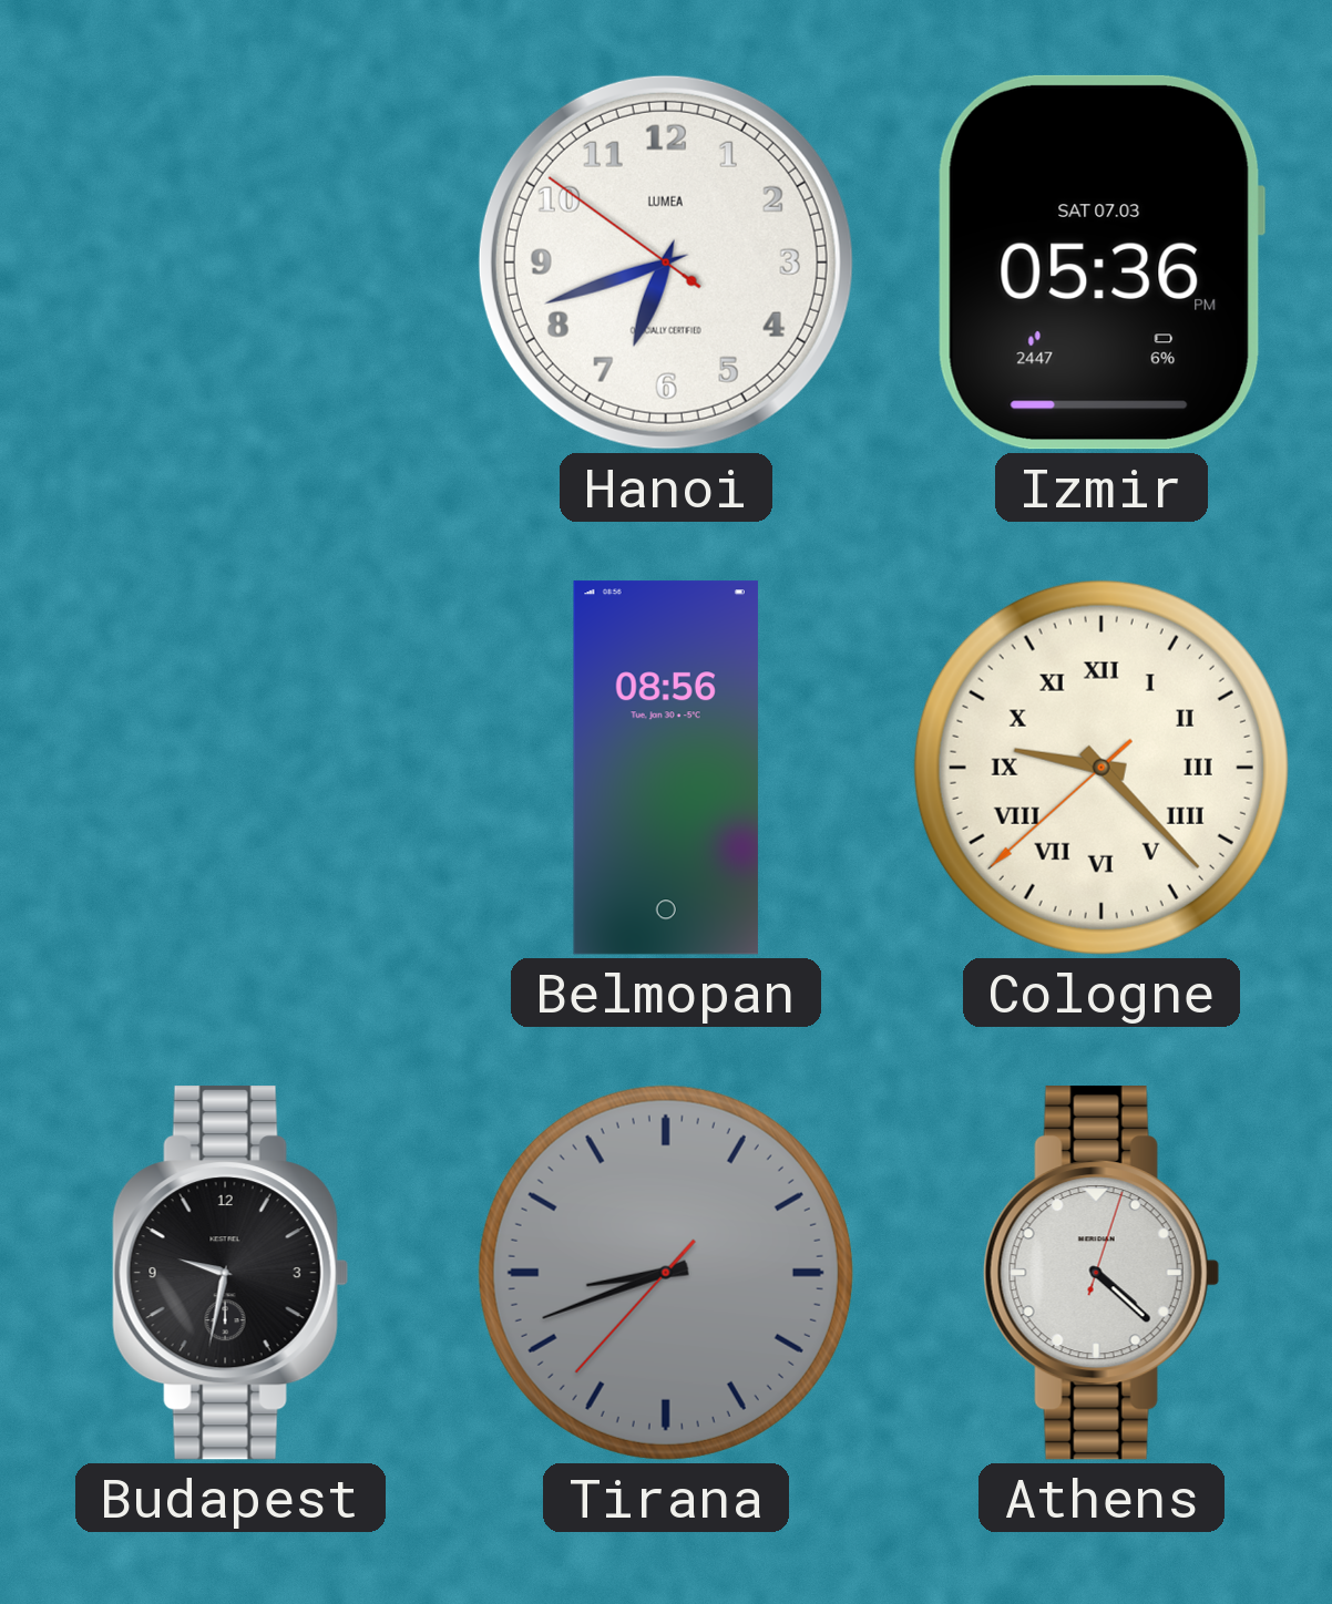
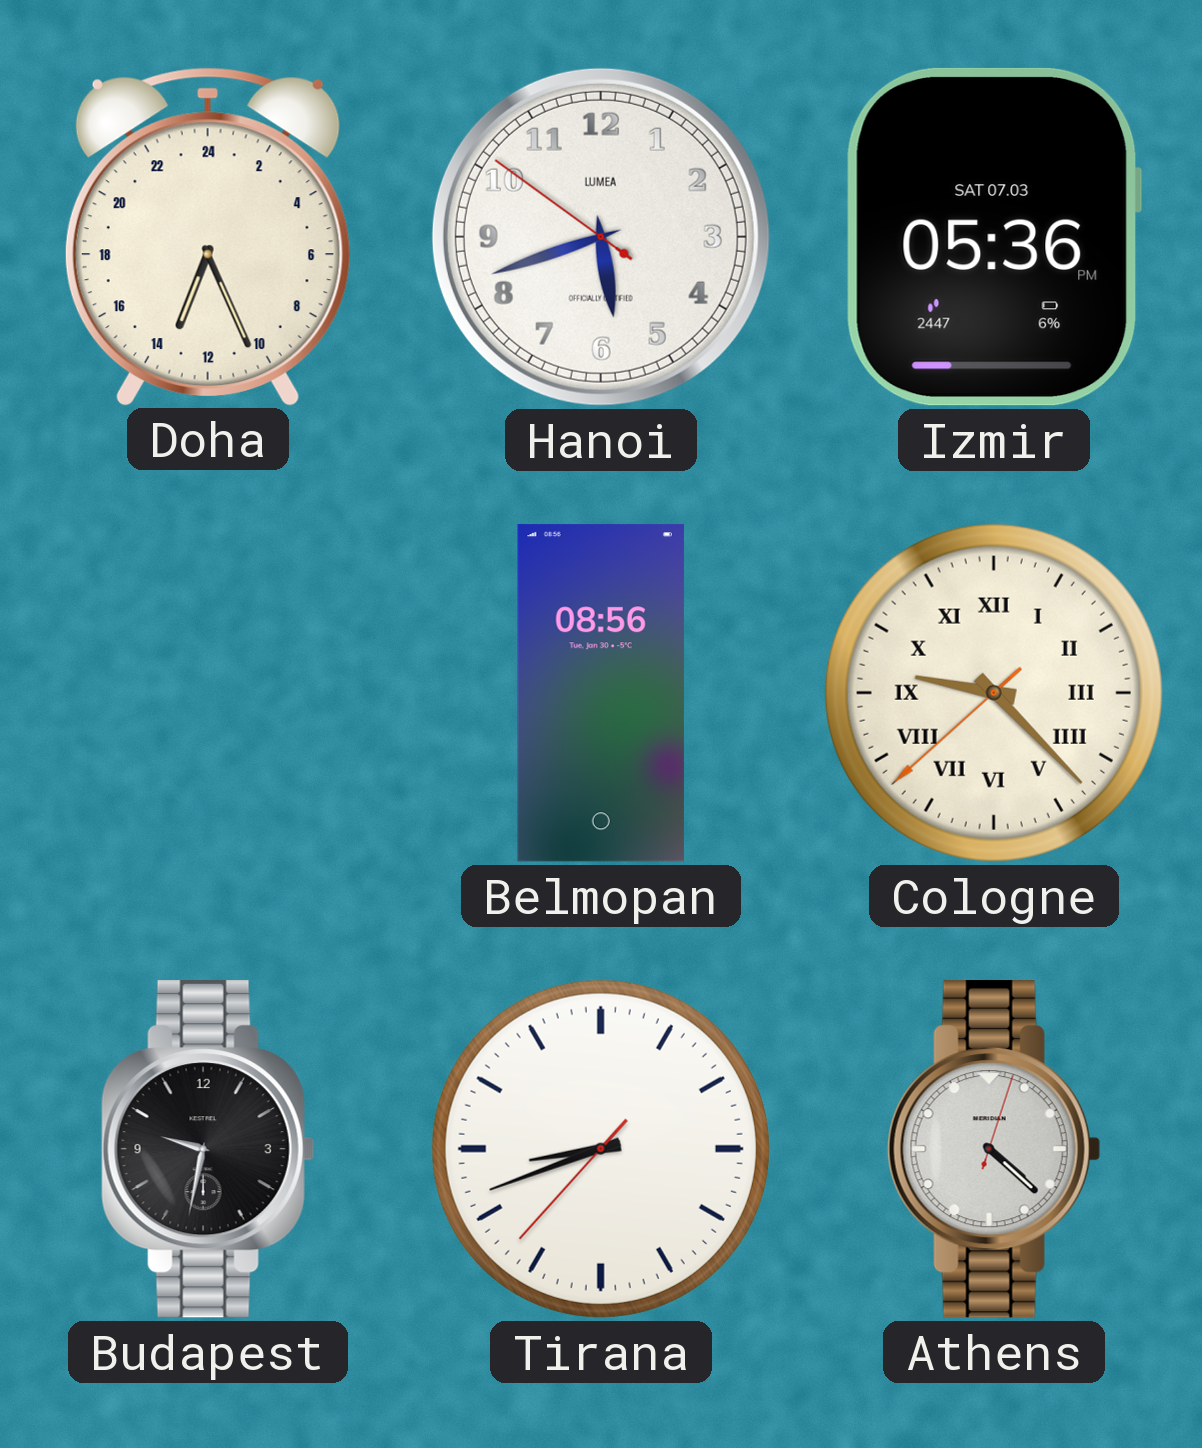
Doha: none -> 13:26 (208, 236)
Hanoi: 6:41 -> 5:41 (601, 237)
Tirana dial: grey -> white (601, 1149)
